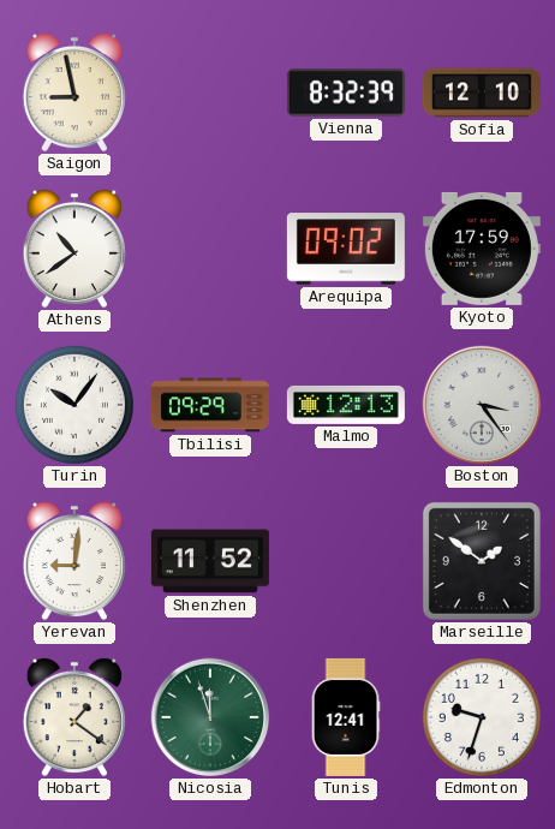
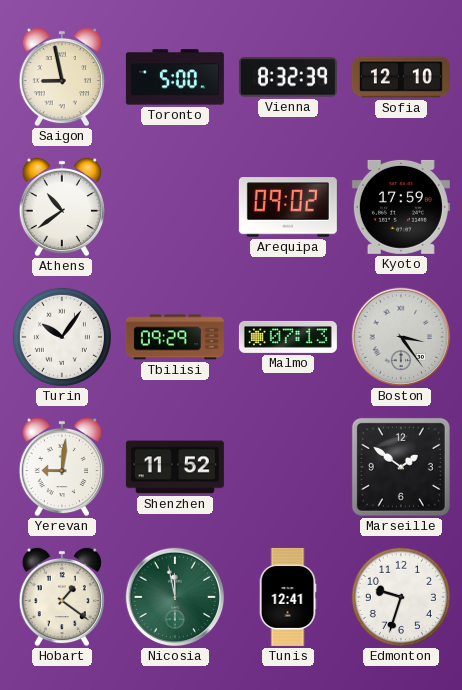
Toronto: none -> 5:00 (175, 77)
Malmo: 12:13 -> 07:13 (288, 337)
Nicosia: 11:57 -> 11:58 (175, 597)
